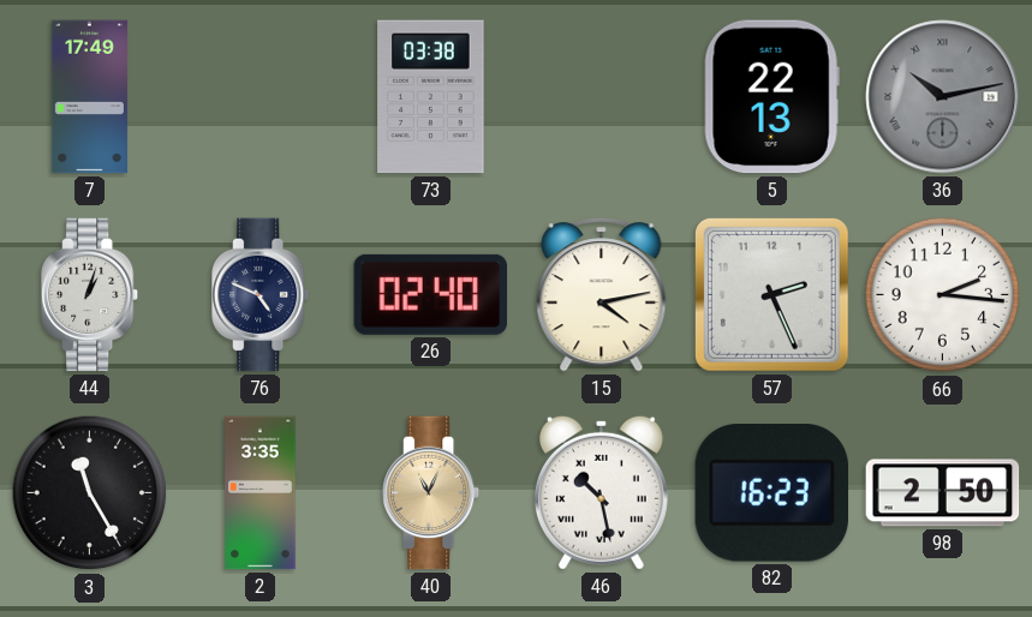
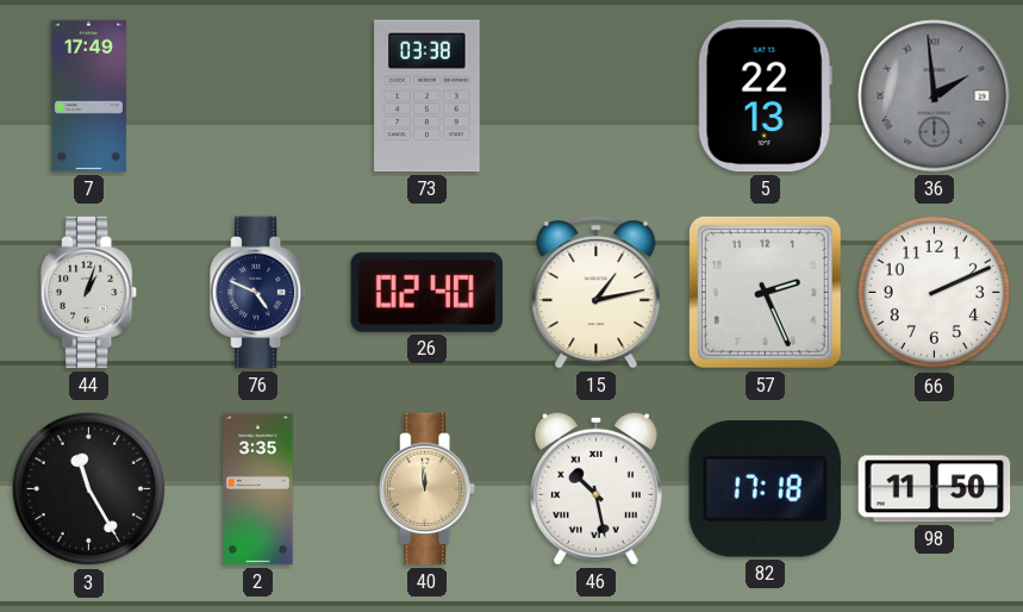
36: 10:13 -> 1:59 (935, 96)
15: 4:13 -> 1:13 (597, 293)
66: 2:16 -> 2:11 (935, 293)
40: 11:04 -> 11:59 (429, 489)
82: 16:23 -> 17:18 (765, 489)
98: 2:50 -> 11:50 (935, 489)
